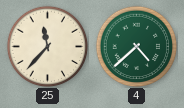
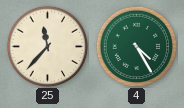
4: 4:38 -> 4:25 (136, 46)
